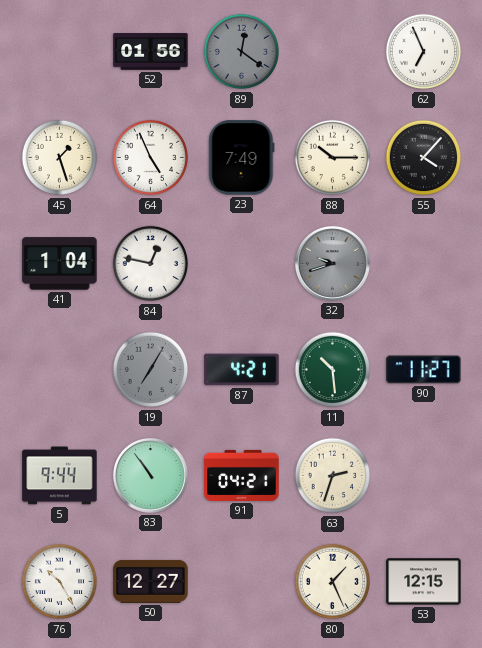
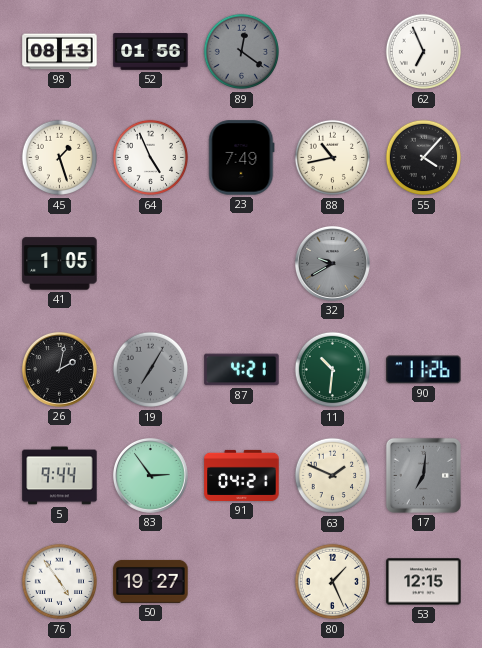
98: none -> 08:13 (60, 52)
88: 10:15 -> 10:43 (333, 158)
41: 1:04 -> 1:05 (60, 264)
84: 12:47 -> none (151, 264)
32: 9:42 -> 9:40 (332, 263)
26: none -> 2:02 (59, 369)
11: 10:29 -> 10:31 (333, 370)
90: 11:27 -> 11:26 (424, 370)
83: 10:54 -> 2:54 (150, 475)
63: 2:33 -> 1:49 (333, 476)
17: none -> 7:01 (423, 475)
76: 10:25 -> 4:54 (60, 582)
50: 12:27 -> 19:27 (151, 581)
